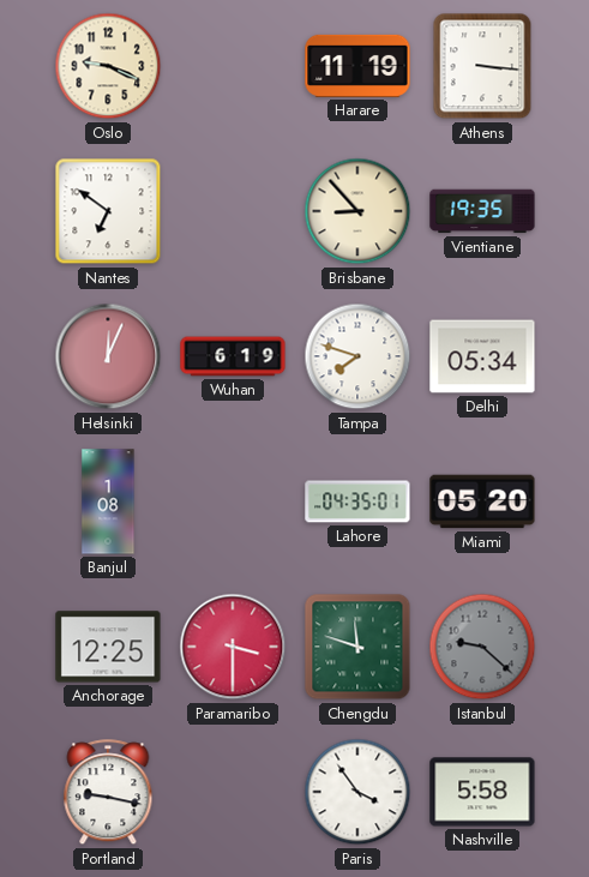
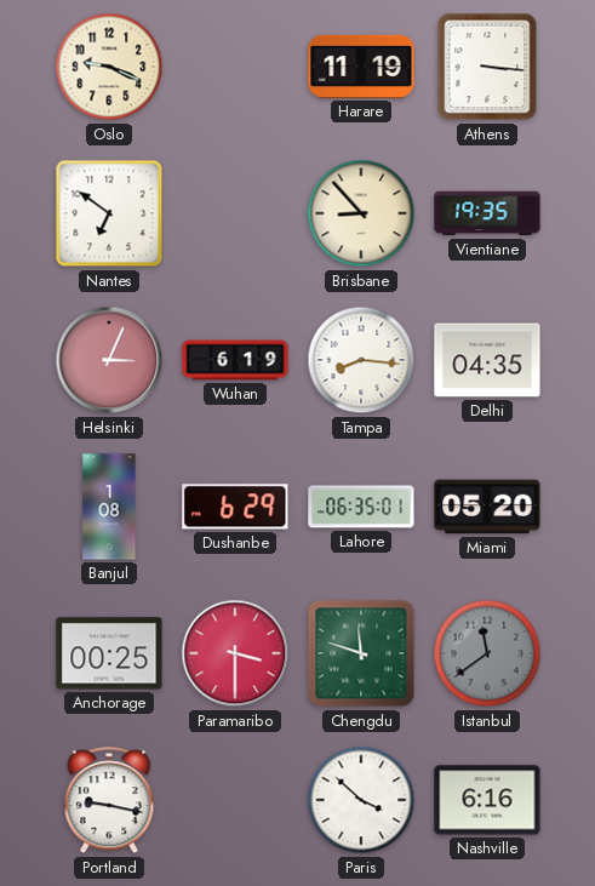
Helsinki: 12:04 -> 3:04 (109, 360)
Tampa: 7:48 -> 8:16 (361, 360)
Delhi: 05:34 -> 04:35 (487, 360)
Dushanbe: none -> 6:29 (235, 507)
Lahore: 04:35 -> 06:35 (361, 507)
Anchorage: 12:25 -> 00:25 (109, 653)
Istanbul: 9:22 -> 11:39 (487, 653)
Paris: 3:54 -> 3:52 (361, 800)
Nashville: 5:58 -> 6:16 (487, 800)
